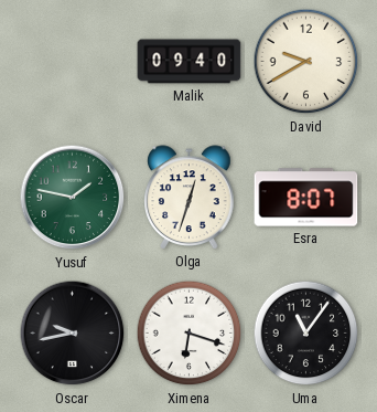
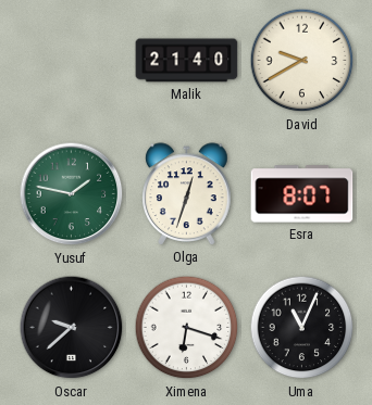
Malik: 09:40 -> 21:40 (187, 61)
Oscar: 9:43 -> 9:38 (72, 328)
Uma: 11:06 -> 11:04 (302, 328)
